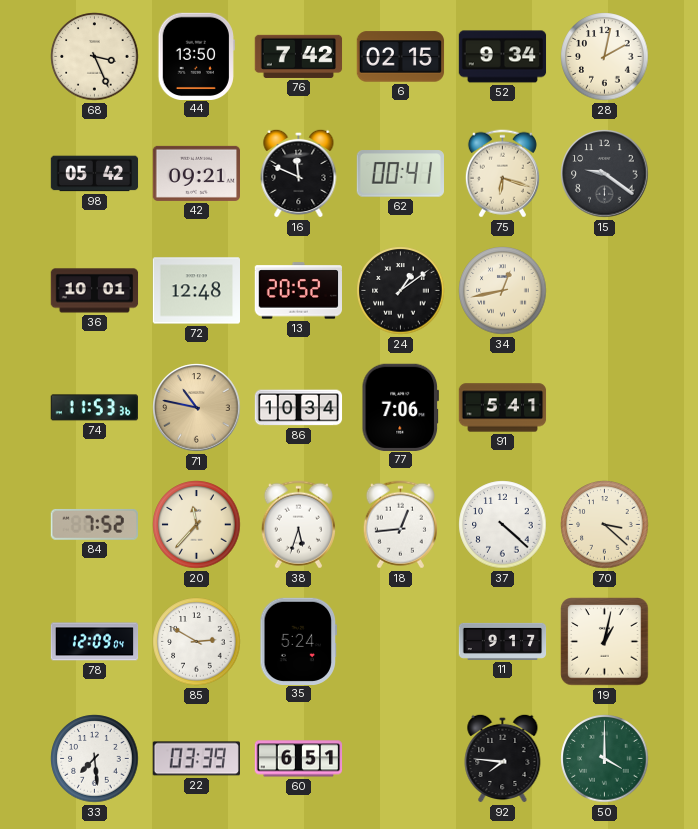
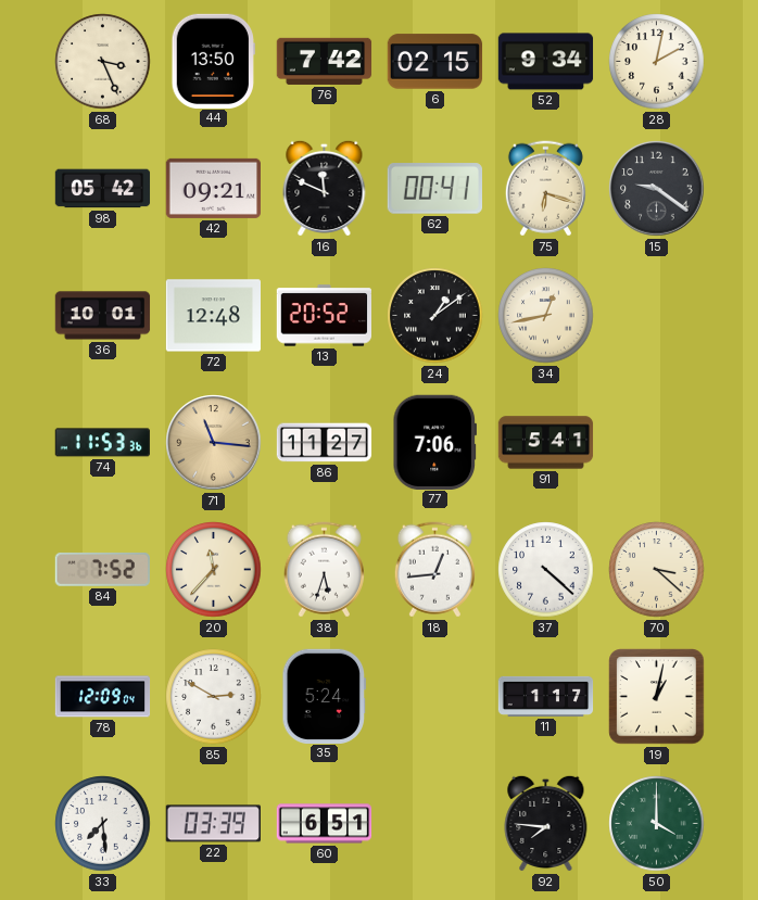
71: 10:47 -> 11:16 (214, 443)
86: 10:34 -> 11:27 (325, 443)
11: 9:17 -> 1:17 (546, 696)
